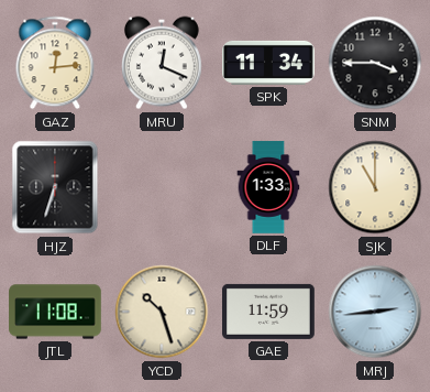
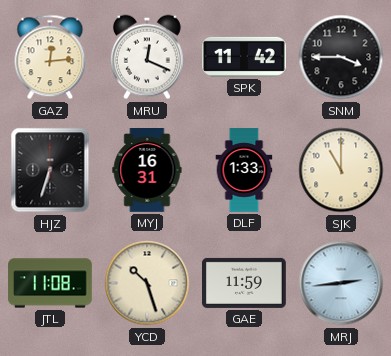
SPK: 11:34 -> 11:42 (244, 57)
MYJ: none -> 16:31 (147, 170)
